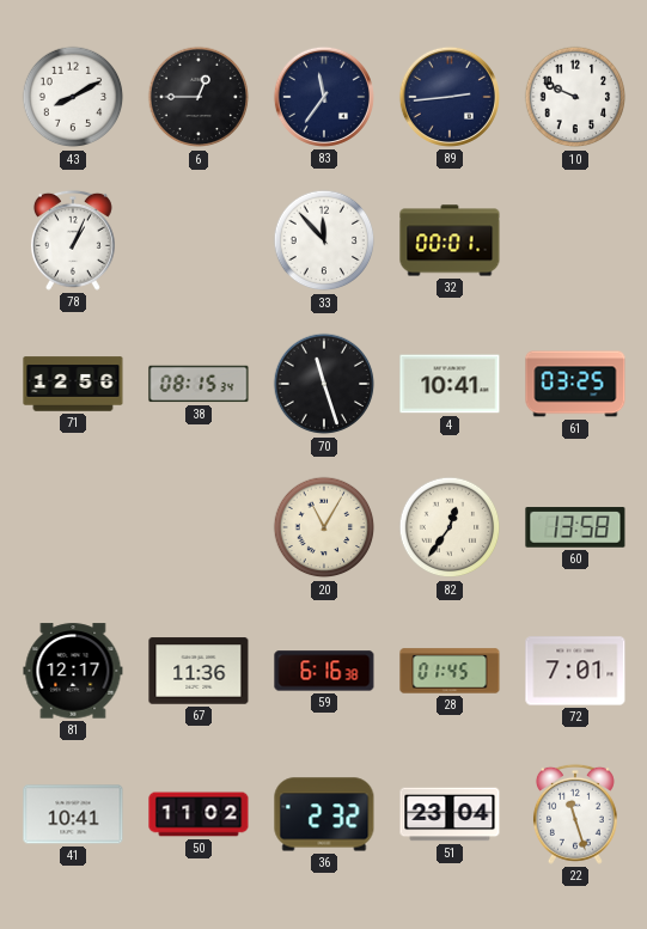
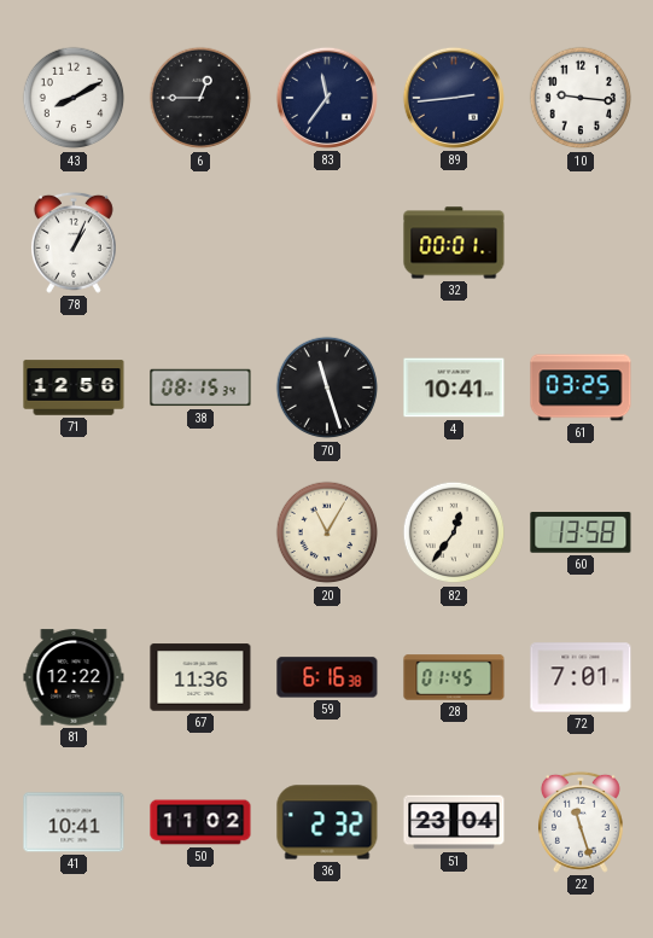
10: 9:49 -> 9:16 (581, 98)
33: 11:53 -> none (324, 240)
81: 12:17 -> 12:22 (74, 677)
